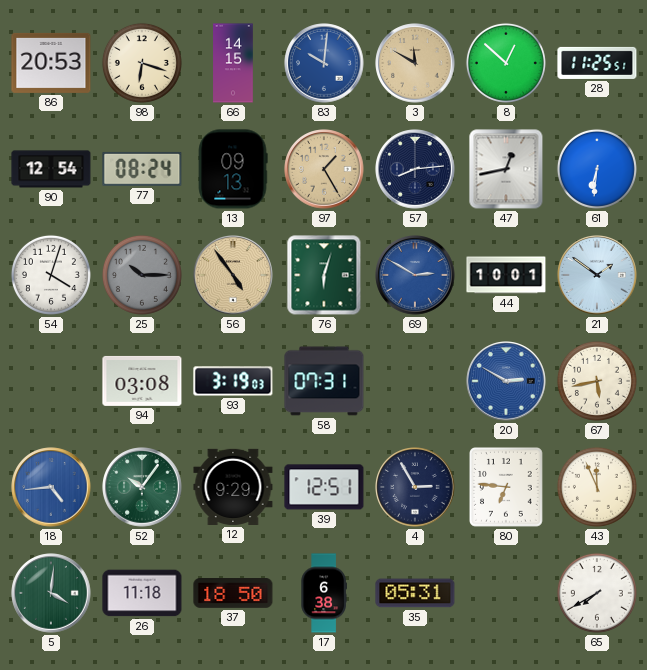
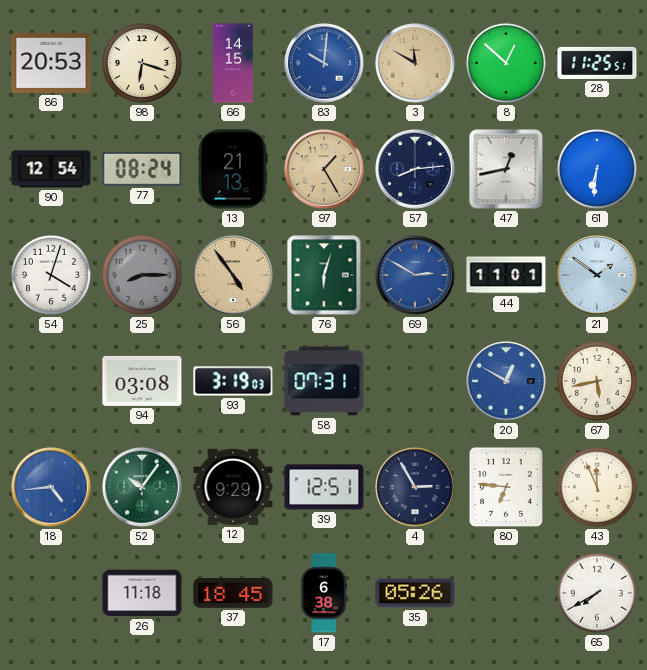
13: 09:13 -> 21:13 (233, 169)
25: 10:15 -> 8:15 (142, 275)
44: 10:01 -> 11:01 (506, 275)
20: 2:50 -> 12:50 (506, 381)
5: 4:01 -> none (51, 593)
37: 18:50 -> 18:45 (233, 594)
35: 05:31 -> 05:26 (415, 593)
